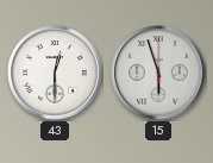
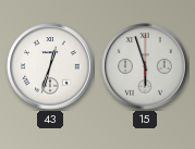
43: 12:30 -> 12:33 (50, 66)
